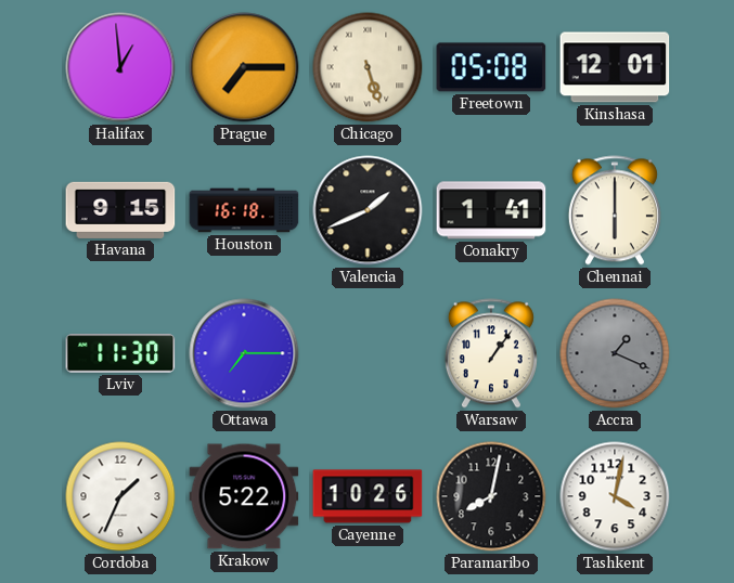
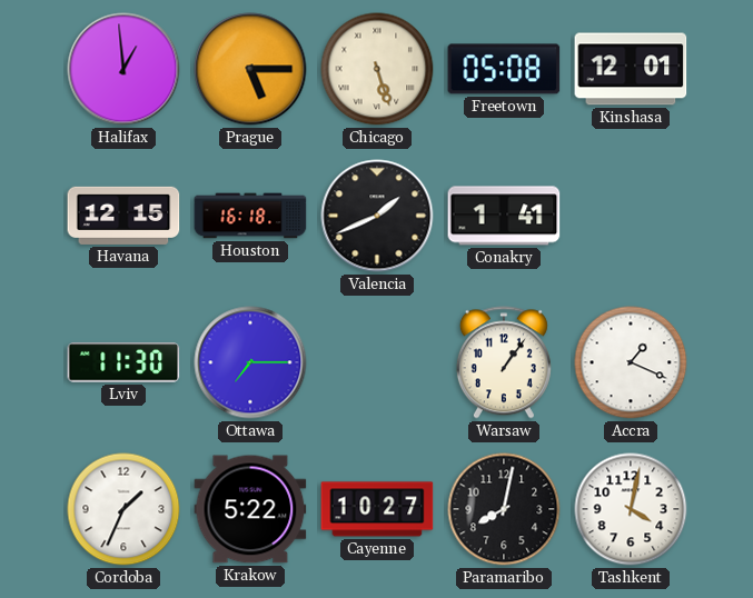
Prague: 7:15 -> 5:15 (250, 69)
Havana: 9:15 -> 12:15 (123, 216)
Chennai: 6:00 -> none (615, 210)
Accra dial: grey -> white (631, 362)
Cayenne: 10:26 -> 10:27 (377, 509)
